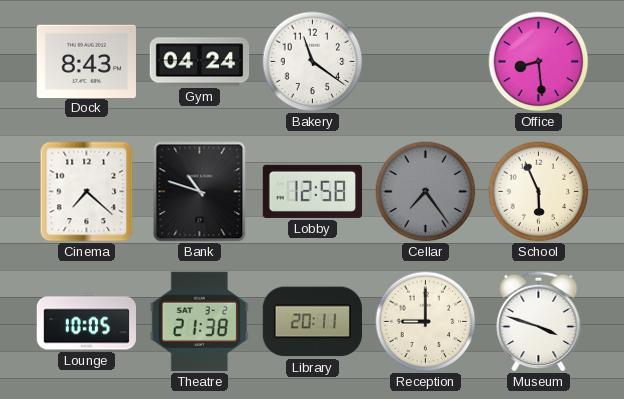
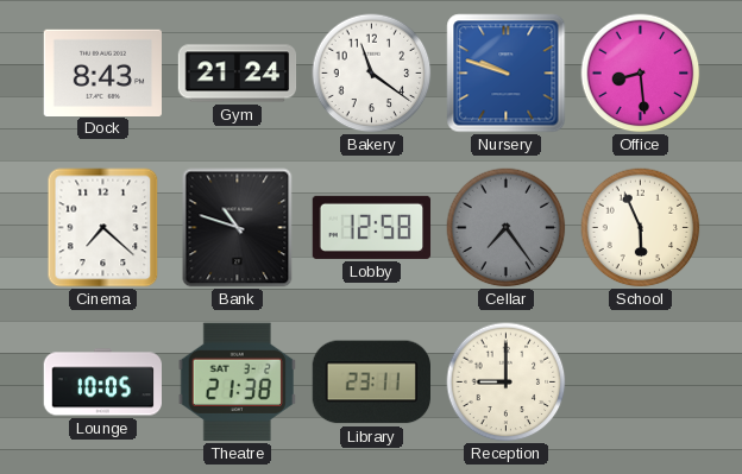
Gym: 04:24 -> 21:24 (238, 74)
Nursery: none -> 9:48 (507, 74)
Library: 20:11 -> 23:11 (371, 383)
Museum: 3:48 -> none (539, 321)
